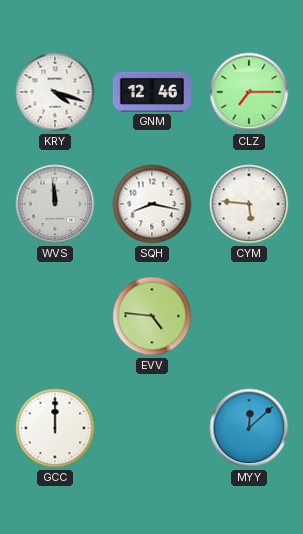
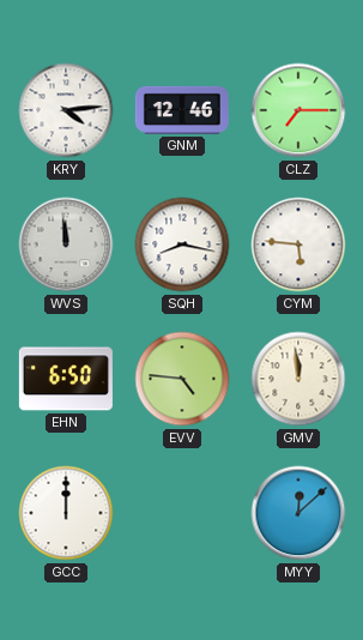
KRY: 4:18 -> 4:14 (66, 110)
EHN: none -> 6:50 (66, 379)
GMV: none -> 11:59 (298, 379)
